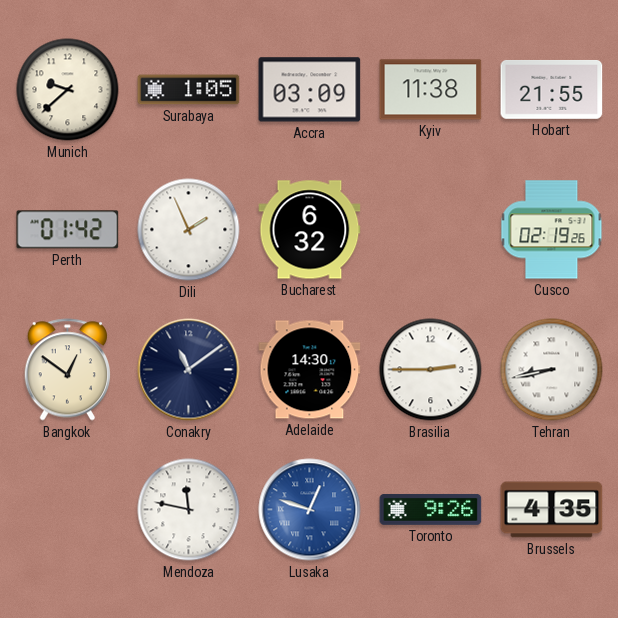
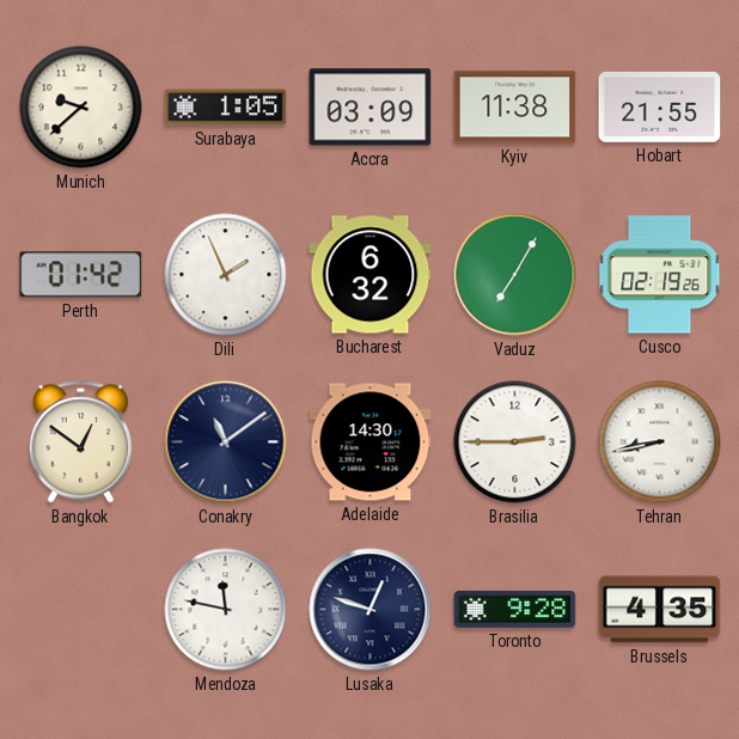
Vaduz: none -> 7:05 (515, 275)
Lusaka dial: blue -> navy (371, 610)
Toronto: 9:26 -> 9:28 (515, 609)
